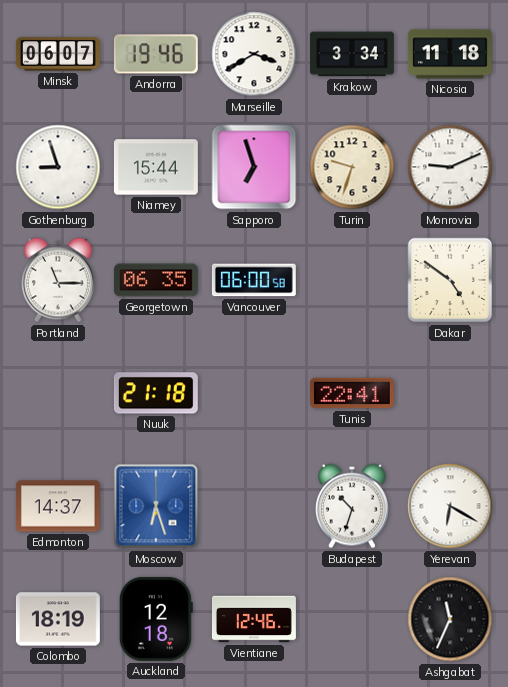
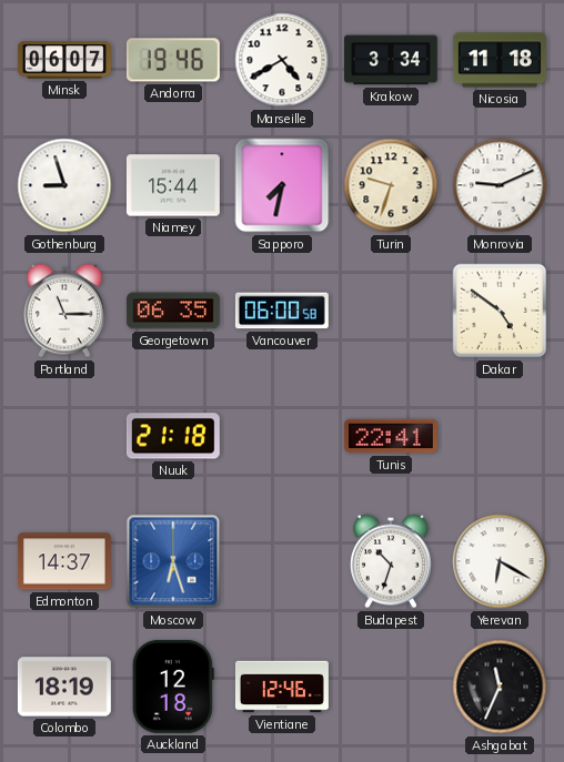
Marseille: 3:40 -> 4:40 (282, 60)
Sapporo: 6:57 -> 7:32 (282, 185)
